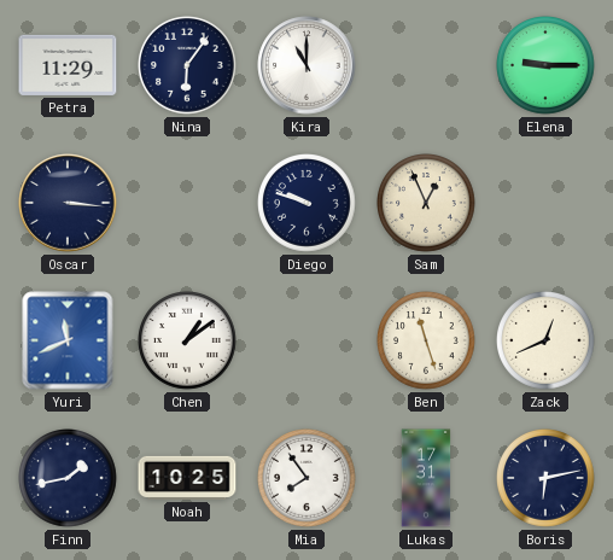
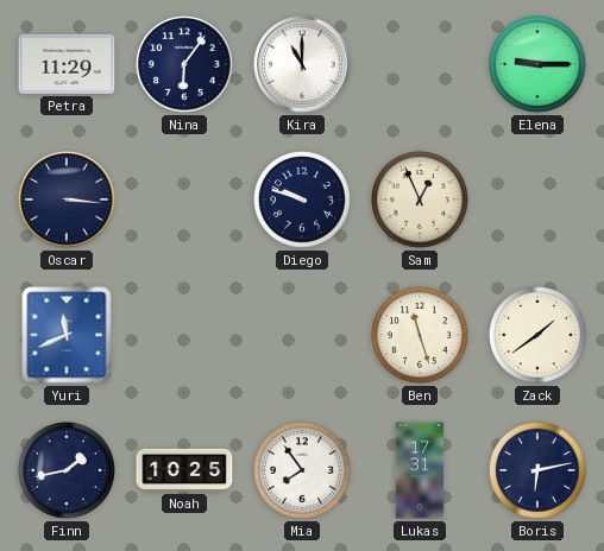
Chen: 1:09 -> none (188, 342)
Zack: 12:41 -> 1:39 (539, 336)
